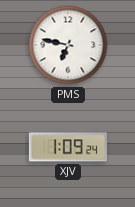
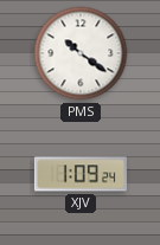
PMS: 6:47 -> 10:21 (81, 53)
